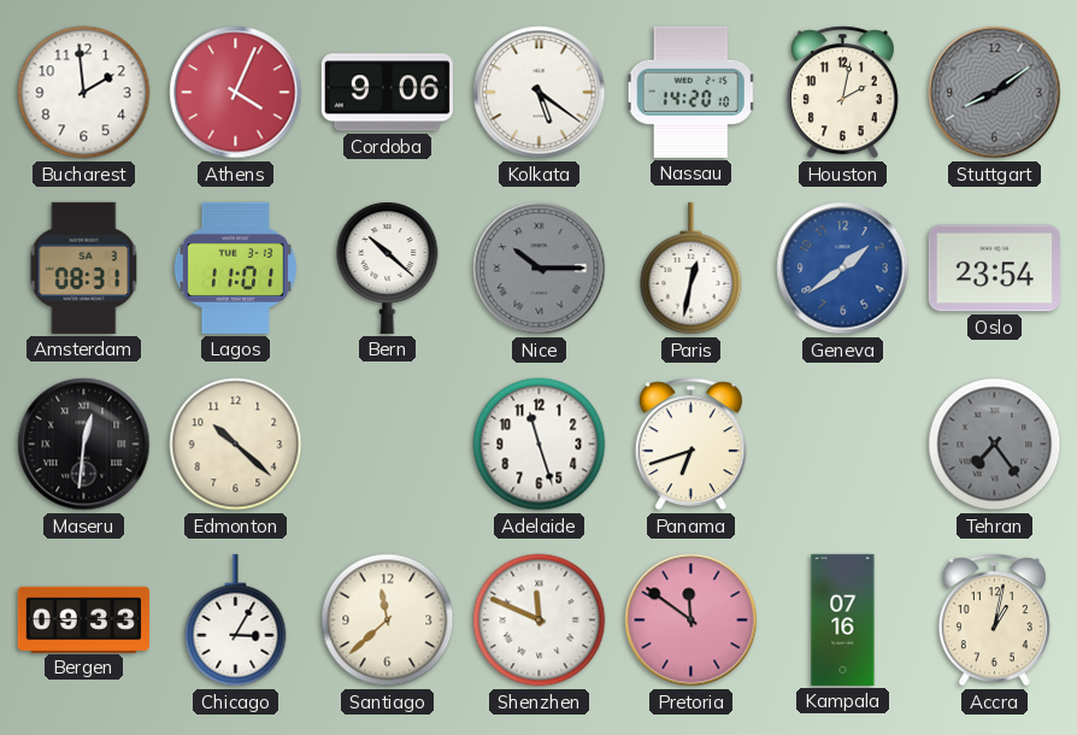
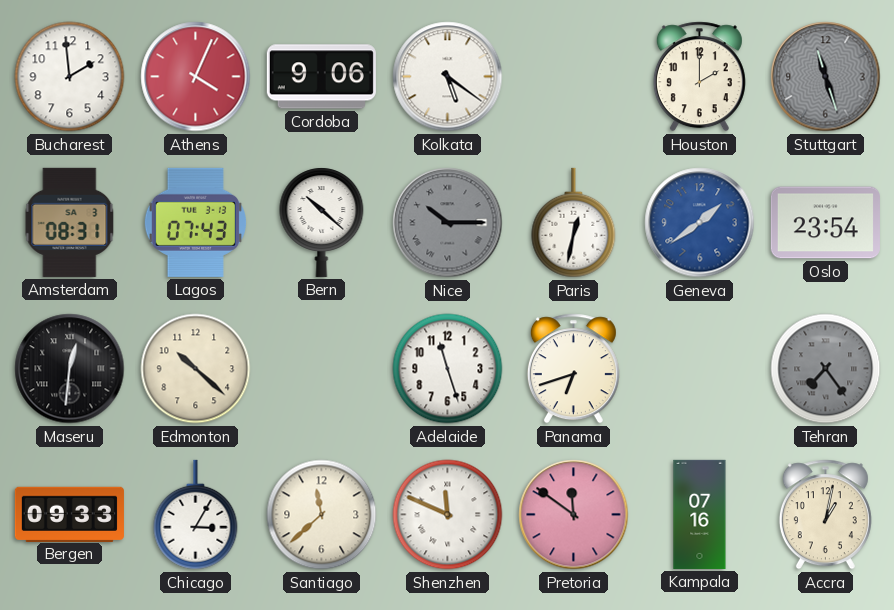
Nassau: 14:20 -> none (691, 92)
Houston: 2:02 -> 2:00 (699, 77)
Stuttgart: 8:09 -> 11:27 (826, 77)
Lagos: 11:01 -> 07:43 (195, 222)
